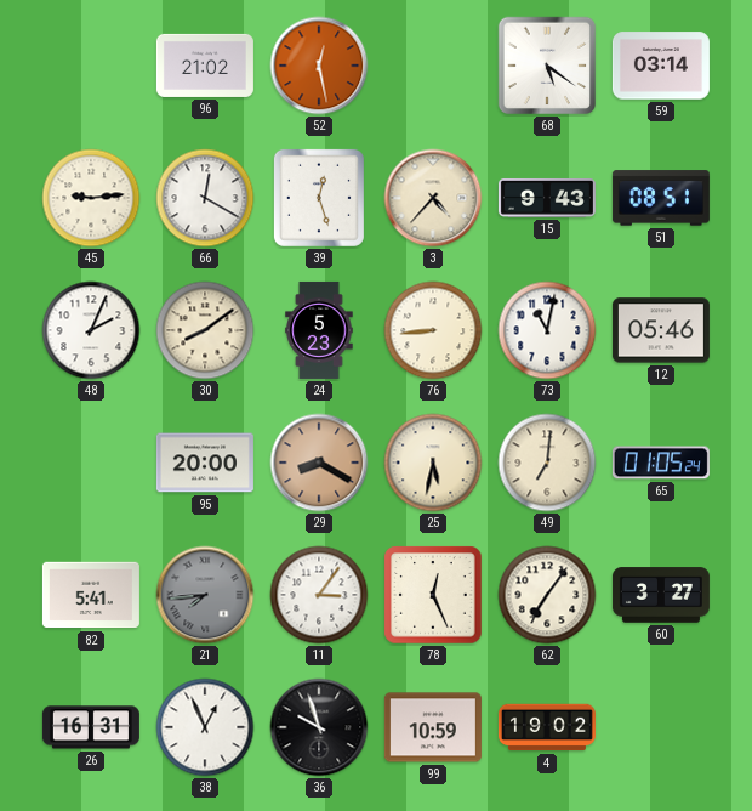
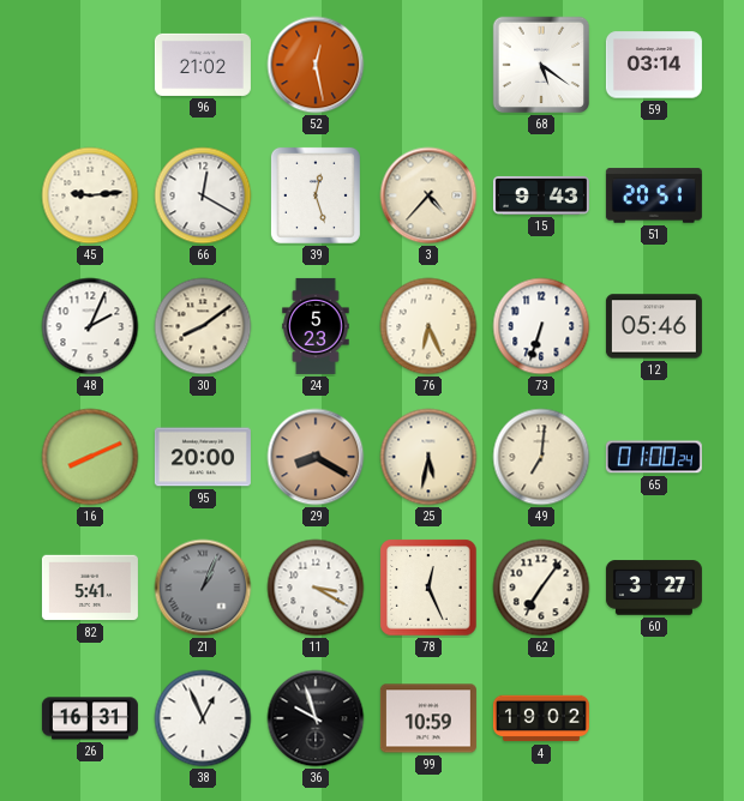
51: 08:51 -> 20:51 (654, 195)
76: 8:44 -> 6:26 (428, 326)
73: 11:02 -> 6:33 (541, 326)
16: none -> 8:11 (90, 457)
65: 01:05 -> 01:00 (654, 457)
21: 7:44 -> 1:04 (203, 588)
11: 3:06 -> 3:20 (316, 588)
